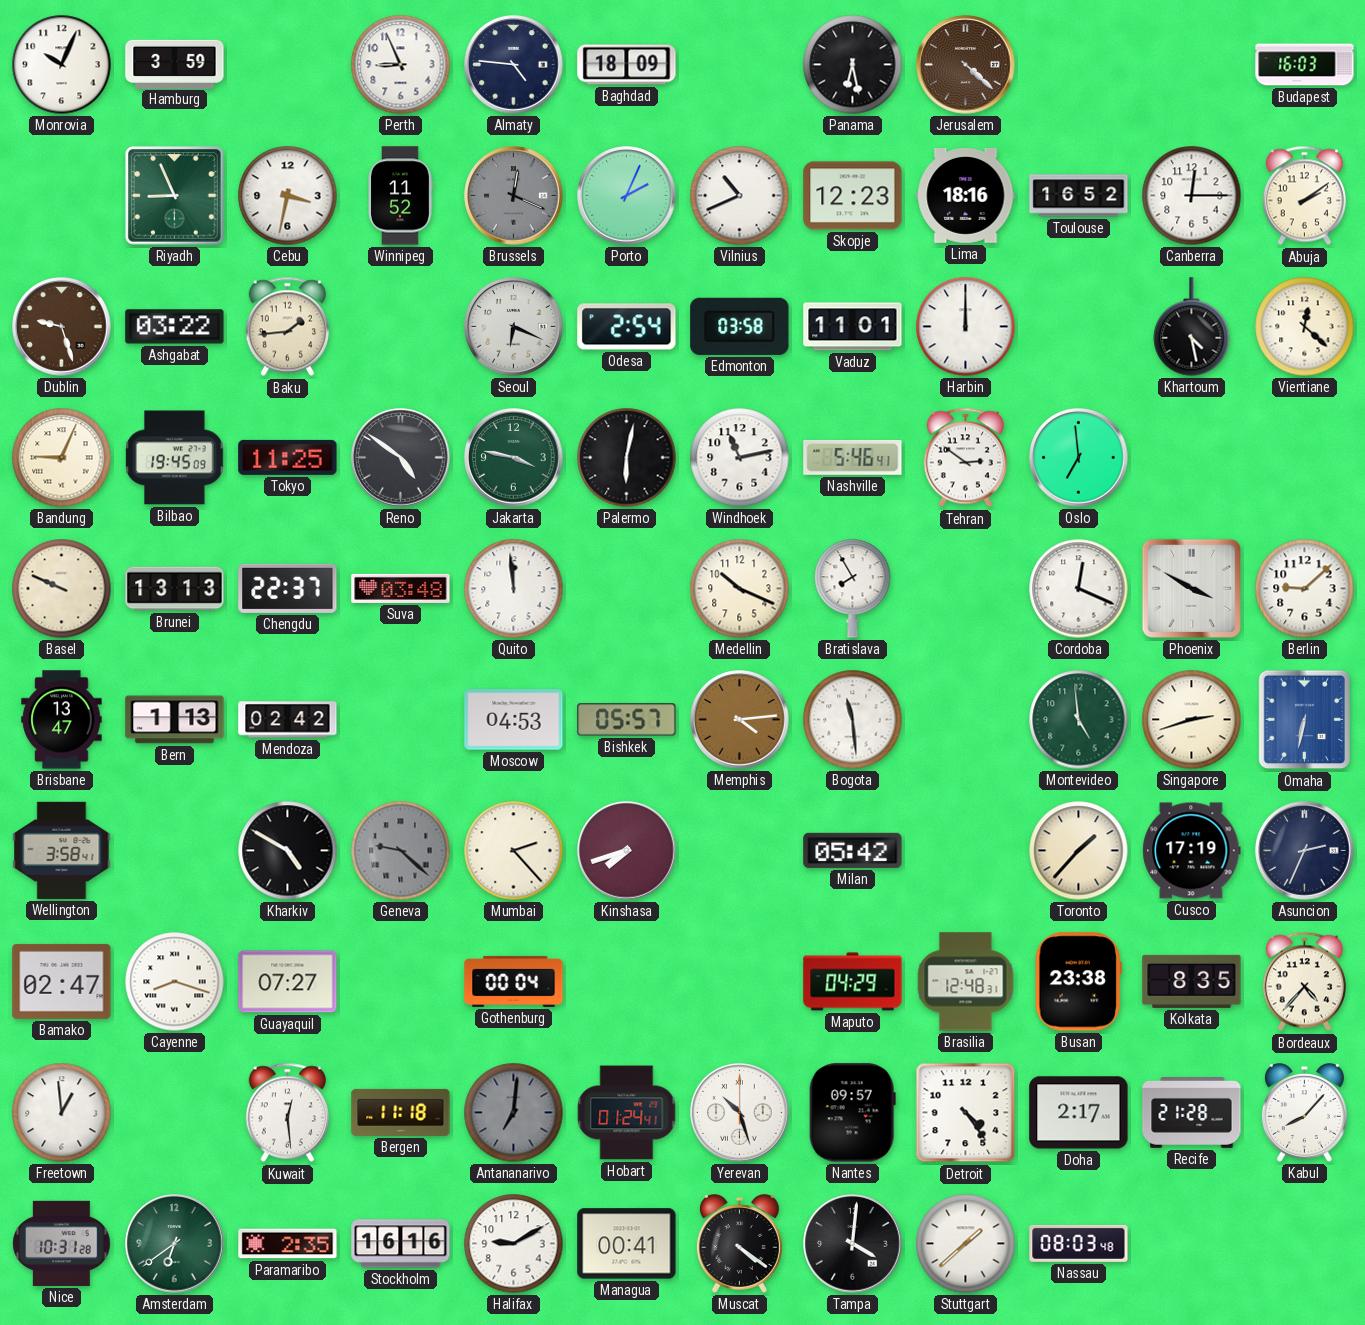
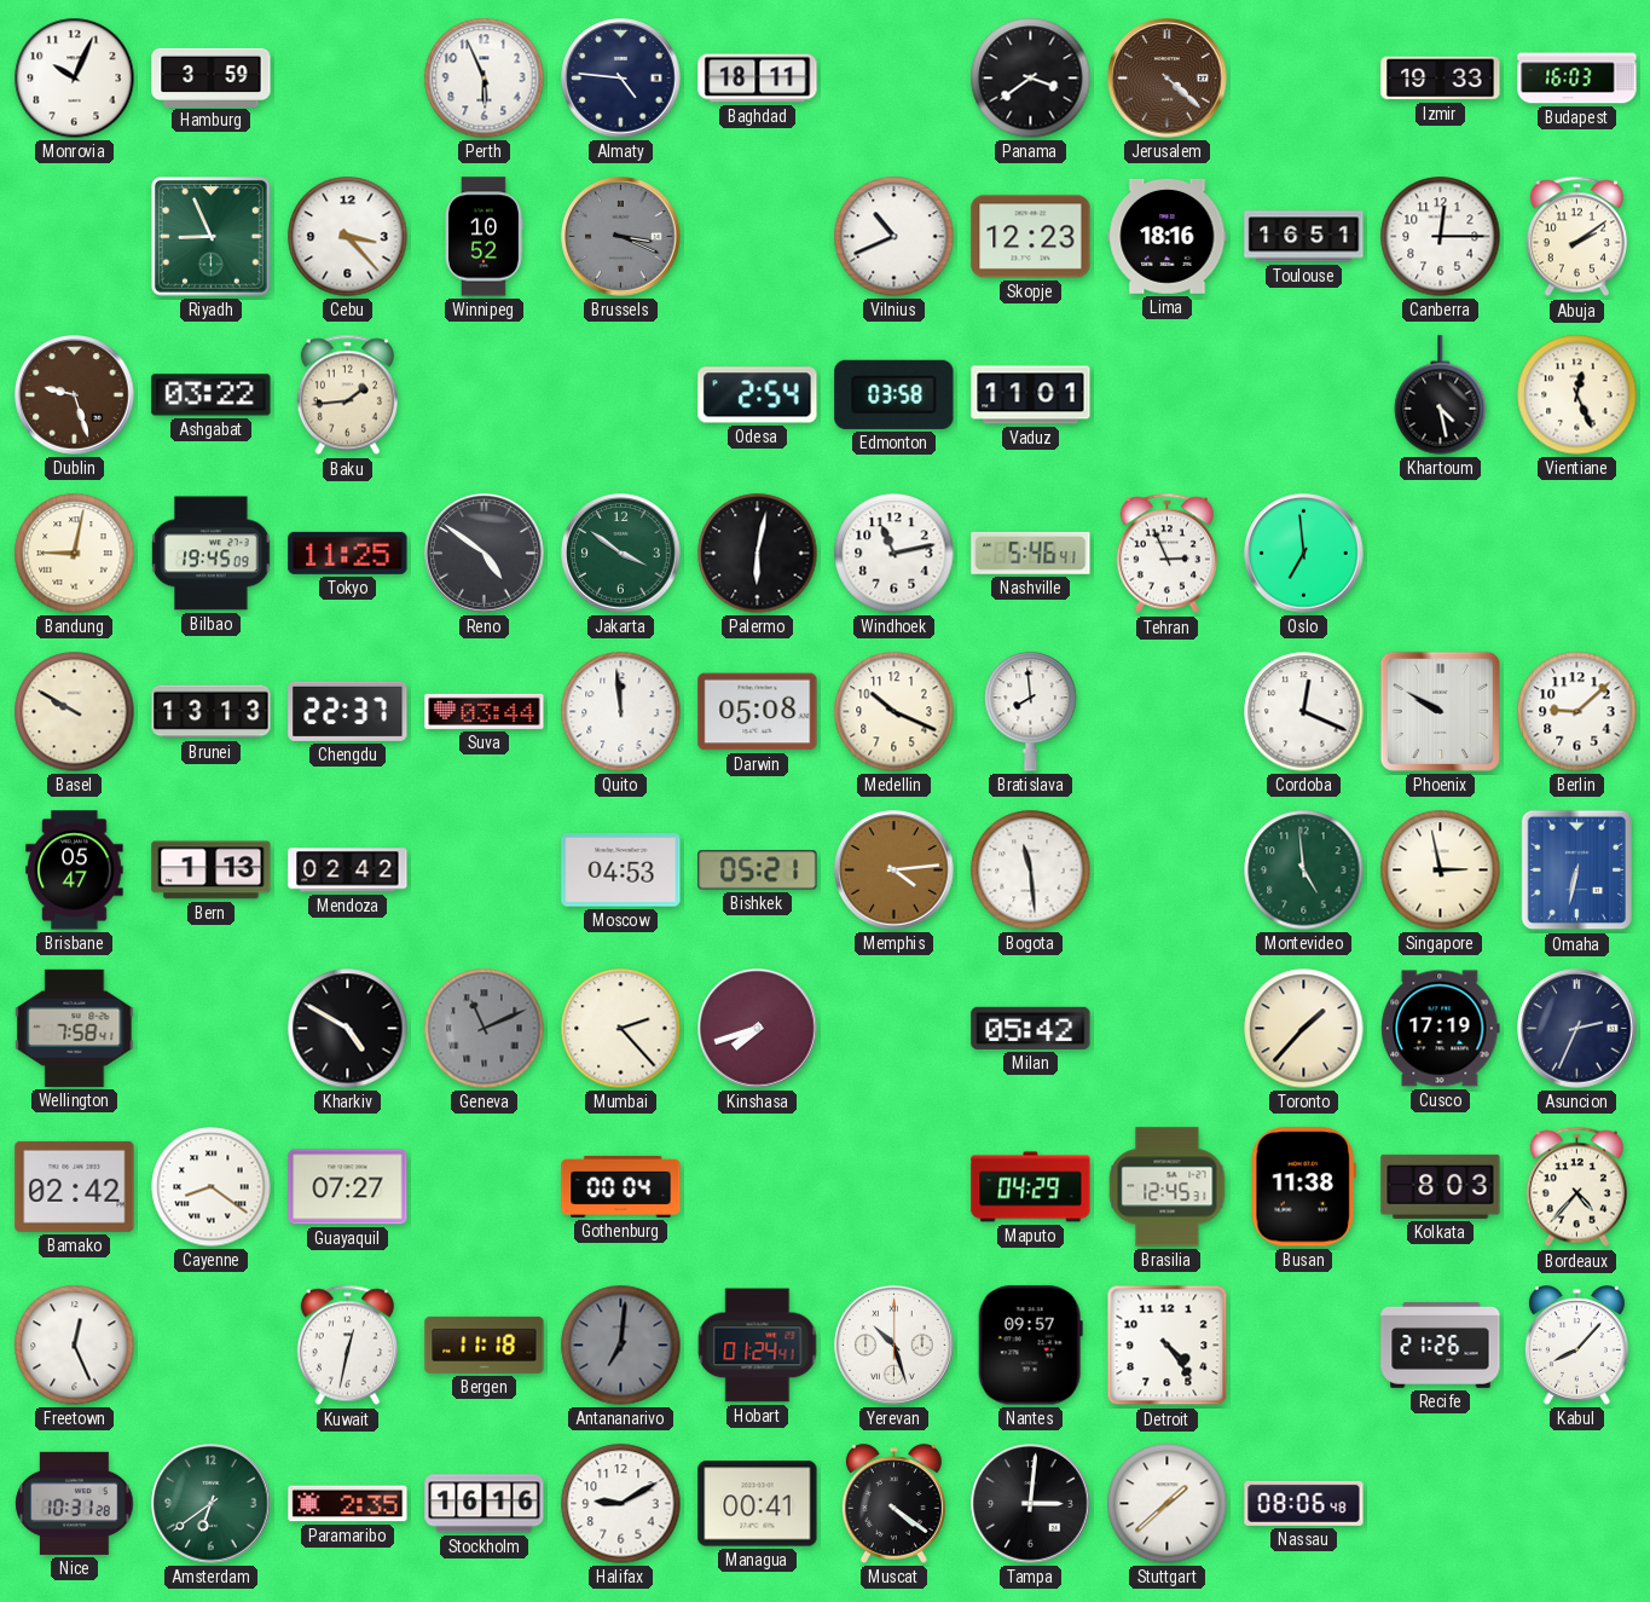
Perth: 8:56 -> 5:56 (485, 79)
Baghdad: 18:09 -> 18:11 (758, 79)
Panama: 6:28 -> 3:39 (1031, 79)
Izmir: none -> 19:33 (1441, 79)
Cebu: 3:32 -> 3:23 (348, 237)
Winnipeg: 11:52 -> 10:52 (484, 237)
Brussels: 12:19 -> 3:19 (621, 237)
Porto: 2:04 -> none (627, 196)
Toulouse: 16:52 -> 16:51 (1304, 237)
Seoul: 6:19 -> none (514, 327)
Harbin: 12:00 -> none (966, 327)
Vientiane: 12:22 -> 12:26 (1577, 395)
Bandung: 9:04 -> 9:02 (75, 554)
Jakarta: 3:47 -> 3:51 (621, 554)
Tehran: 2:51 -> 2:56 (1166, 554)
Basel: 9:49 -> 9:50 (75, 712)
Suva: 03:48 -> 03:44 (485, 711)
Darwin: none -> 05:08 (758, 712)
Bratislava: 7:55 -> 7:59 (1031, 712)
Phoenix: 3:50 -> 9:50 (1440, 711)
Brisbane: 13:47 -> 05:47 (75, 871)
Bishkek: 05:57 -> 05:21 (758, 871)
Singapore: 2:42 -> 2:58 (1441, 871)
Wellington: 3:58 -> 7:58 (75, 1028)
Geneva: 9:22 -> 11:11 (485, 1029)
Bamako: 02:47 -> 02:42 (75, 1186)
Cayenne: 8:18 -> 8:21 (212, 1187)
Brasilia: 12:48 -> 12:45 (1168, 1187)
Busan: 23:38 -> 11:38 (1303, 1187)
Kolkata: 8:35 -> 8:03 (1441, 1186)
Freetown: 12:59 -> 12:26 (75, 1346)
Kuwait: 12:29 -> 12:32 (347, 1346)
Doha: 2:17 -> none (1079, 1113)
Recife: 21:28 -> 21:26 (1441, 1346)
Tampa: 4:01 -> 3:01 (1031, 1504)
Nassau: 08:03 -> 08:06 (1304, 1503)
